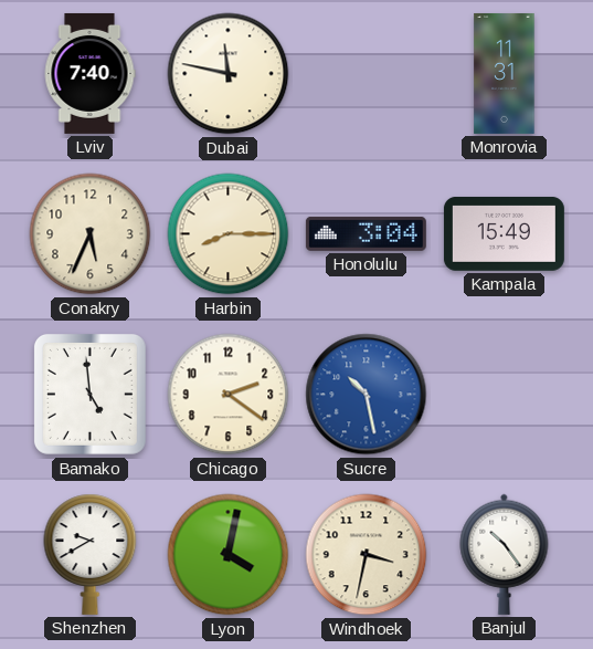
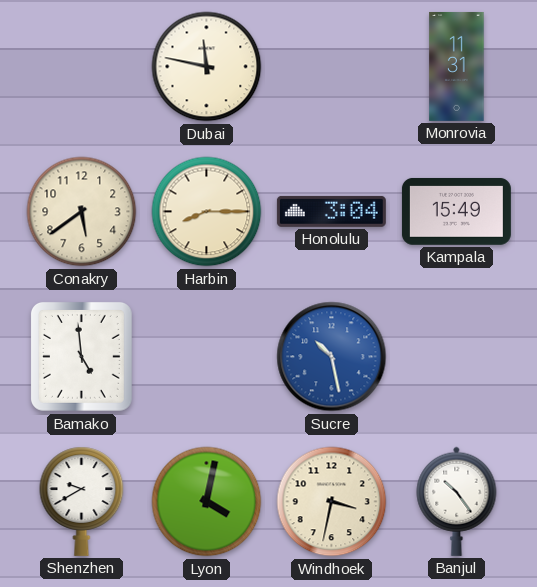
Lviv: 7:40 -> none (89, 73)
Conakry: 5:34 -> 5:39 (82, 212)
Chicago: 2:21 -> none (229, 395)
